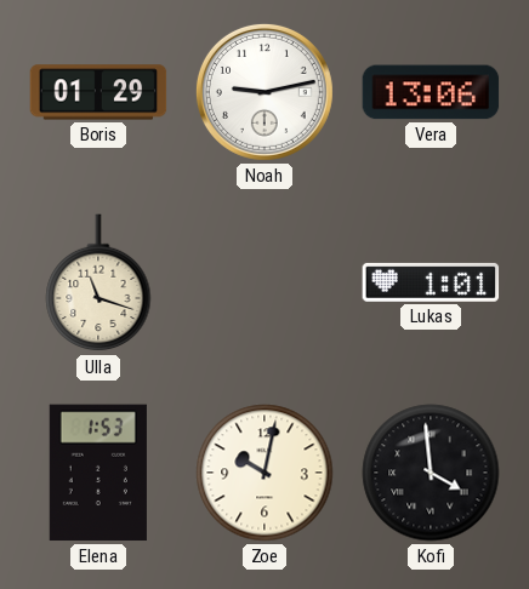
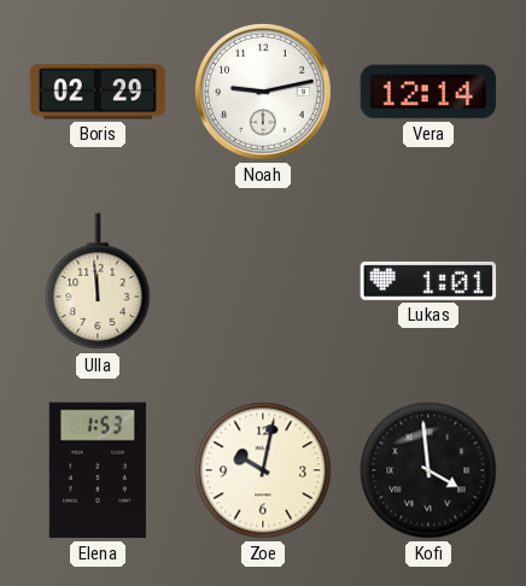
Boris: 01:29 -> 02:29 (98, 92)
Vera: 13:06 -> 12:14 (428, 92)
Ulla: 11:18 -> 11:59 (98, 282)
